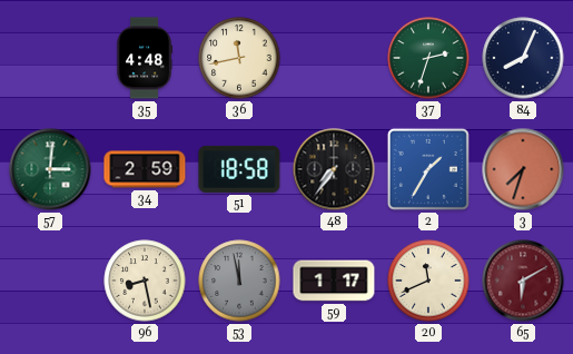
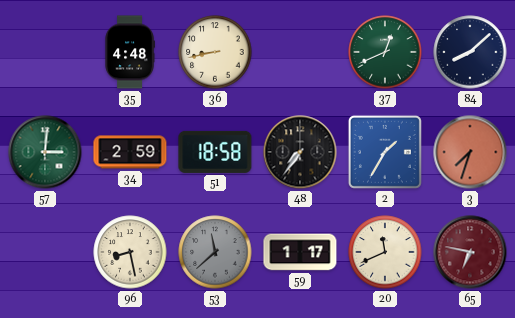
36: 11:43 -> 8:43 (215, 52)
37: 2:33 -> 12:41 (385, 52)
84: 8:04 -> 8:08 (470, 52)
53: 11:58 -> 11:38 (215, 252)
65: 6:10 -> 6:47 (470, 252)
